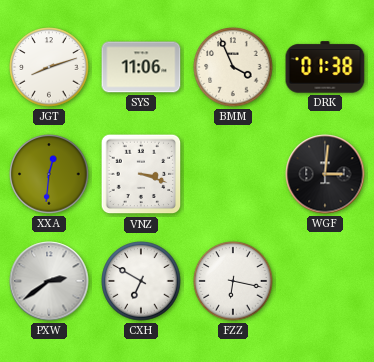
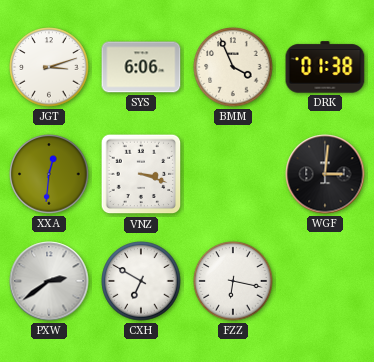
JGT: 8:12 -> 3:12 (49, 67)
SYS: 11:06 -> 6:06 (141, 67)
